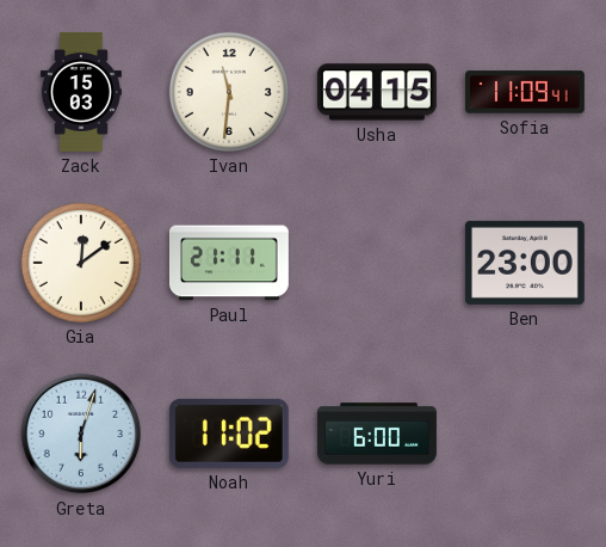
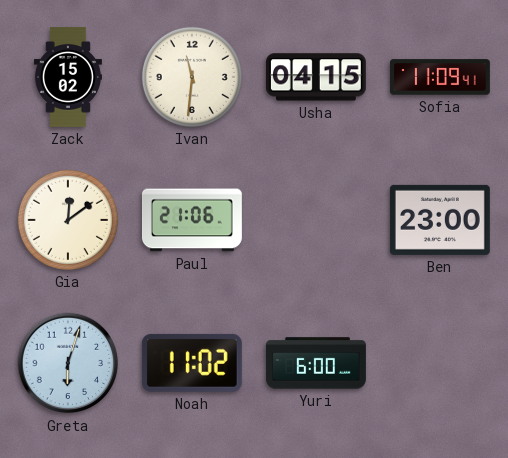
Zack: 15:03 -> 15:02 (67, 77)
Paul: 21:11 -> 21:06 (192, 220)
